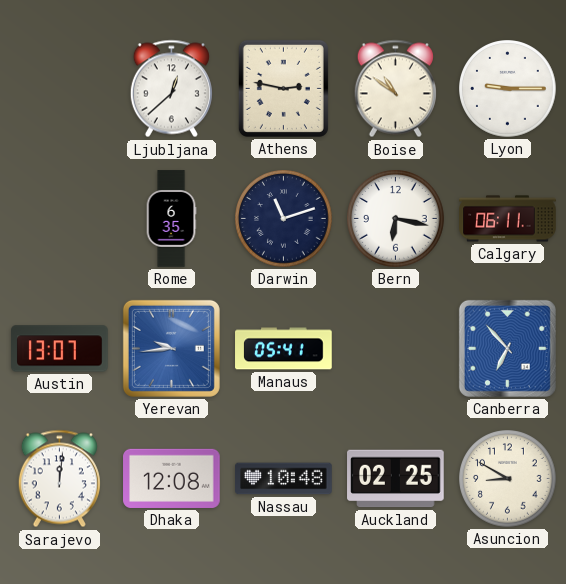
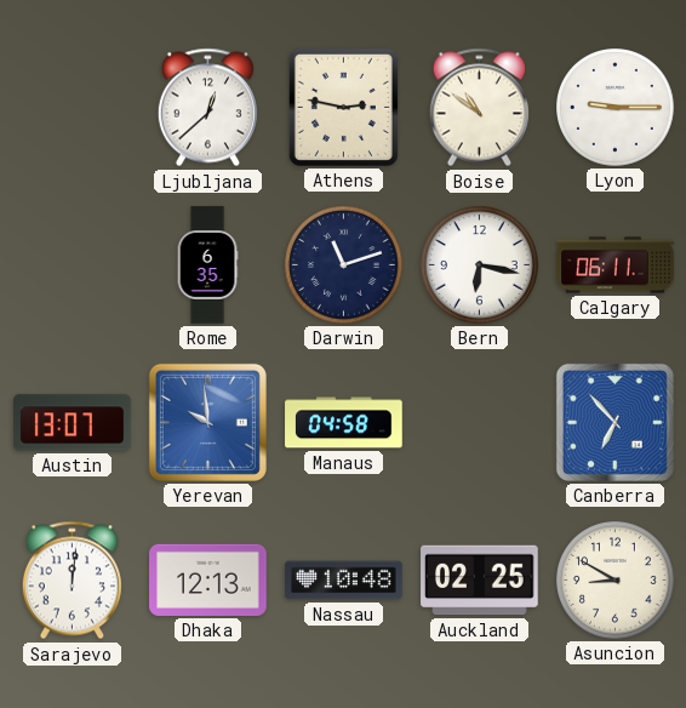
Yerevan: 9:44 -> 9:59 (207, 422)
Manaus: 05:41 -> 04:58 (344, 423)
Dhaka: 12:08 -> 12:13 (208, 579)
